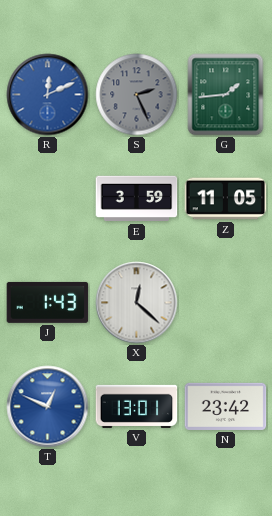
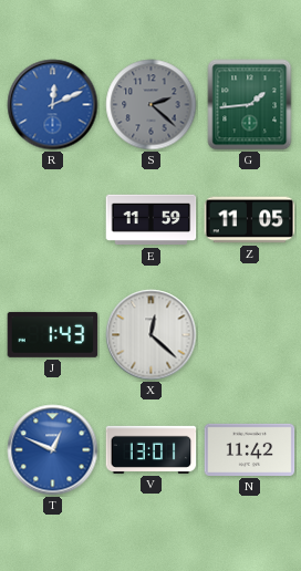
S: 2:26 -> 2:22 (152, 105)
E: 3:59 -> 11:59 (152, 220)
N: 23:42 -> 11:42 (250, 449)
